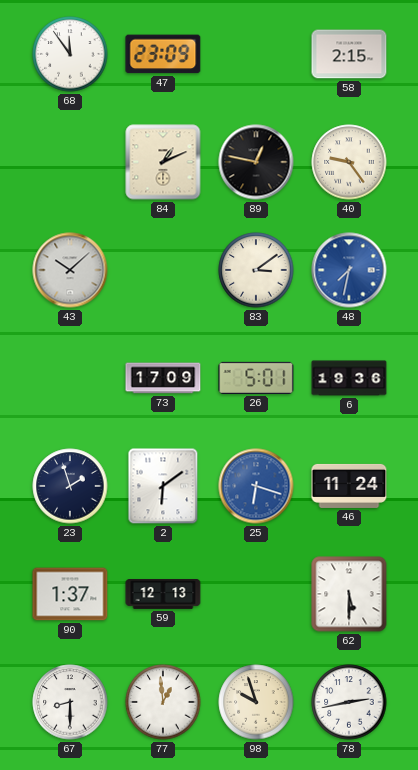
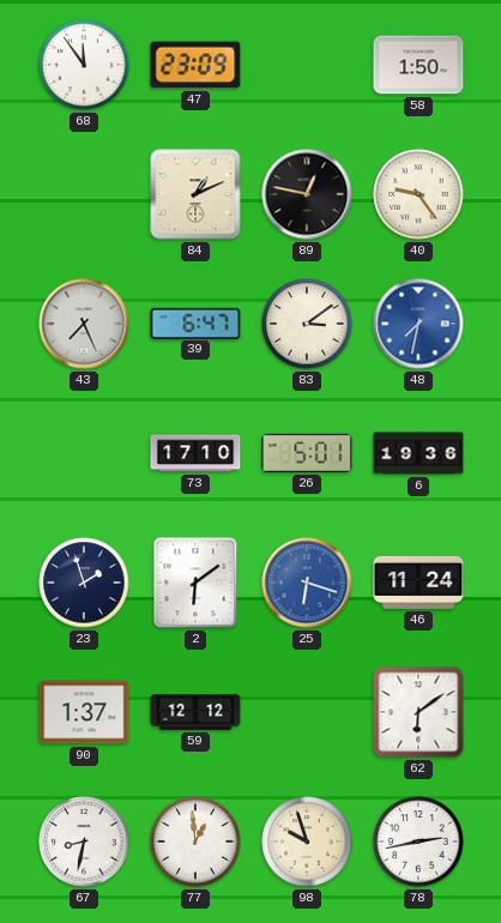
58: 2:15 -> 1:50 (418, 65)
43: 10:08 -> 7:26 (84, 324)
39: none -> 6:47 (195, 322)
73: 17:09 -> 17:10 (195, 453)
59: 12:13 -> 12:12 (195, 713)
62: 5:30 -> 6:09 (418, 712)
67: 8:30 -> 8:32 (84, 841)
